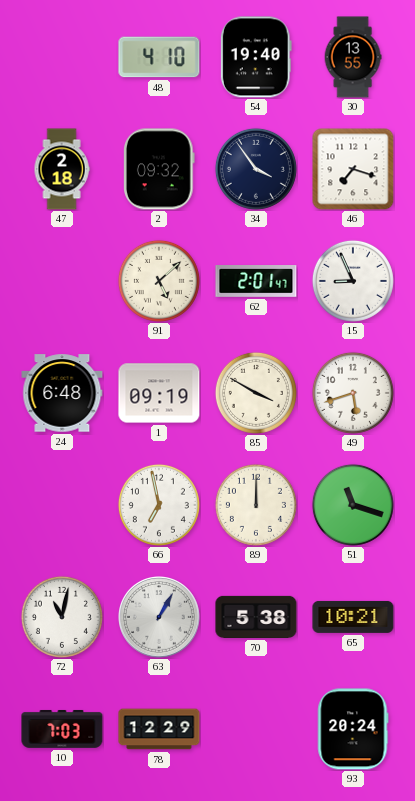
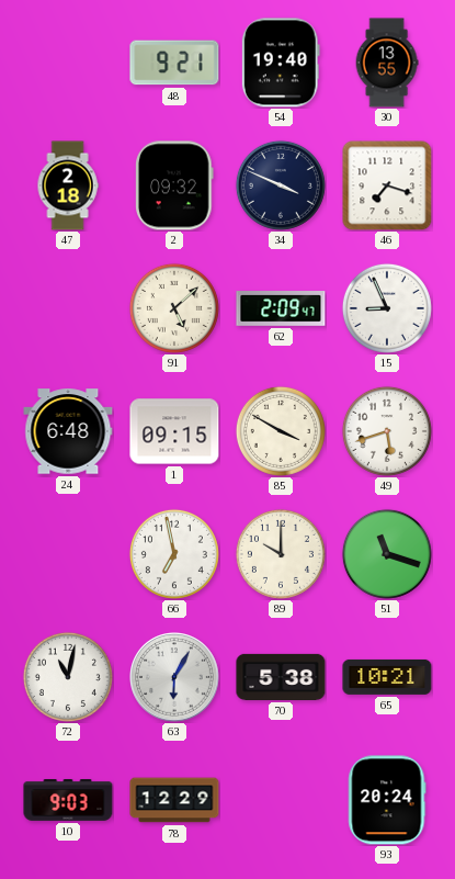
48: 4:10 -> 9:21 (174, 63)
34: 3:54 -> 3:49 (281, 185)
62: 2:01 -> 2:09 (281, 309)
1: 09:19 -> 09:15 (174, 431)
89: 12:00 -> 10:00 (281, 554)
63: 1:05 -> 6:05 (175, 678)
10: 7:03 -> 9:03 (68, 800)
